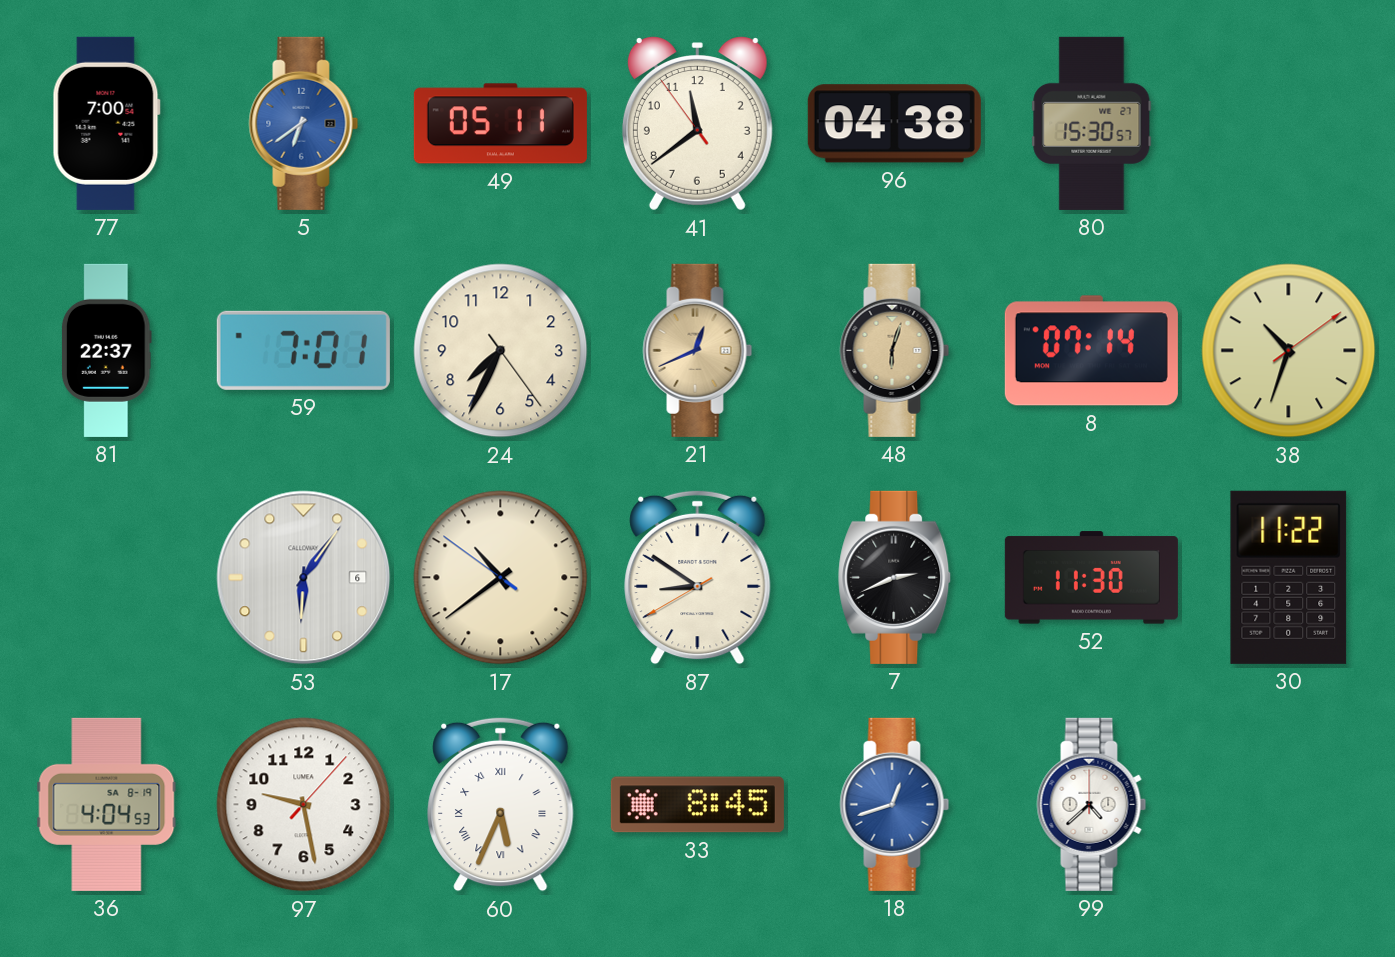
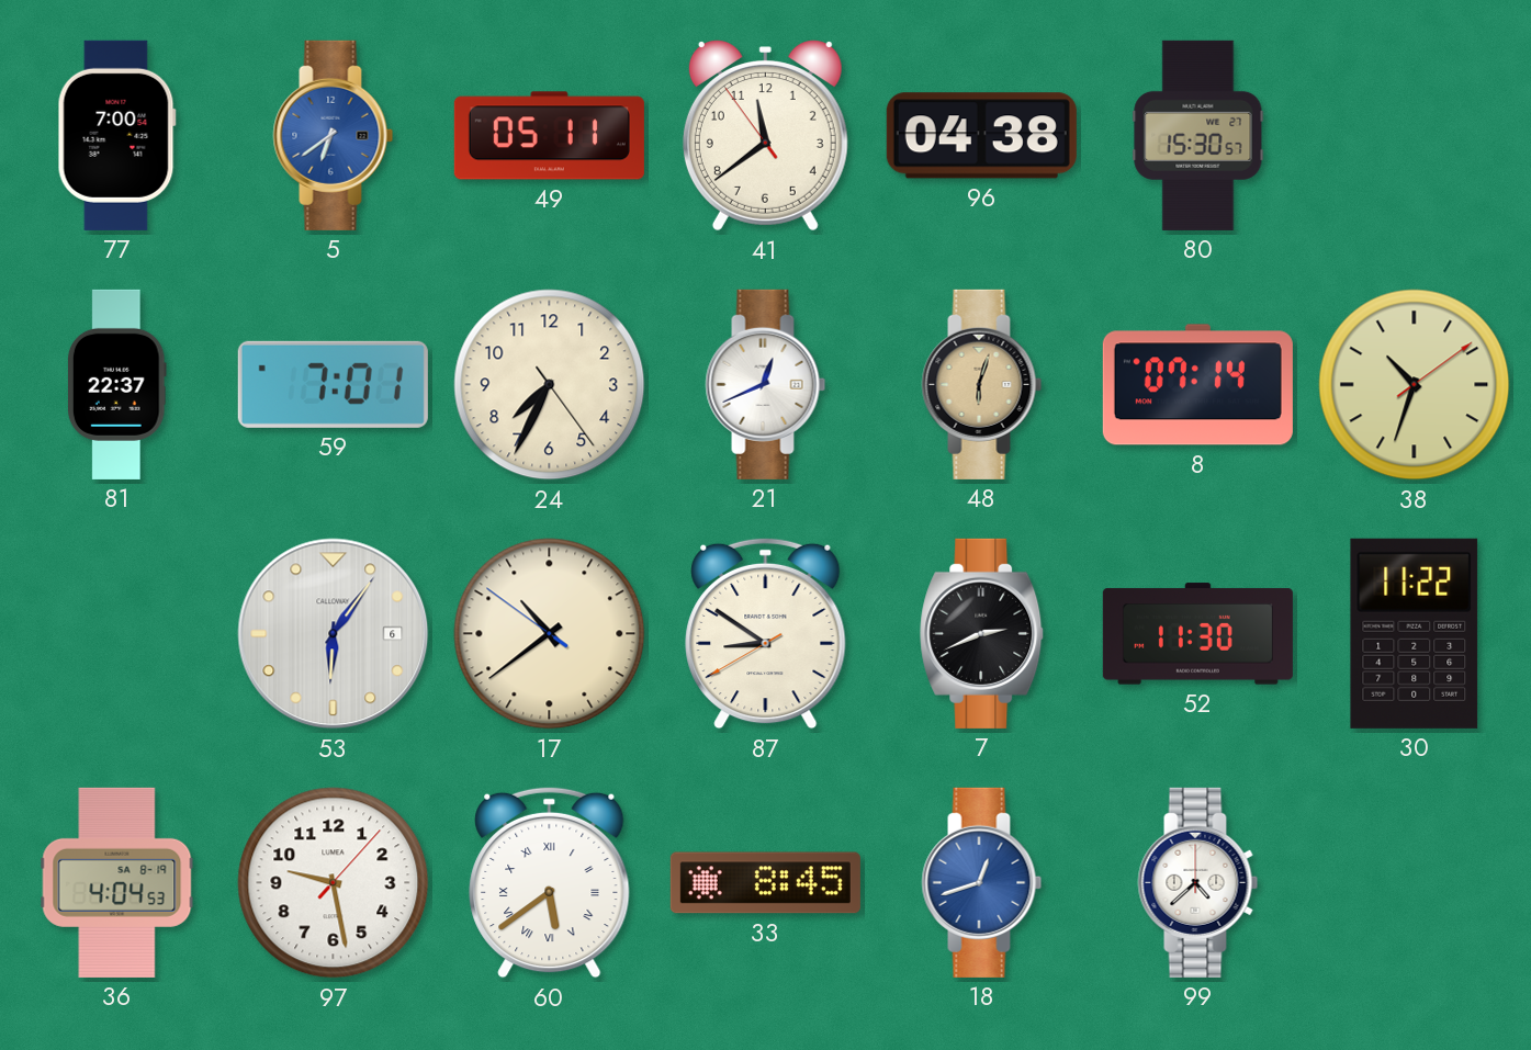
21 dial: champagne -> white (766, 384)
60: 5:34 -> 5:39 (550, 882)
